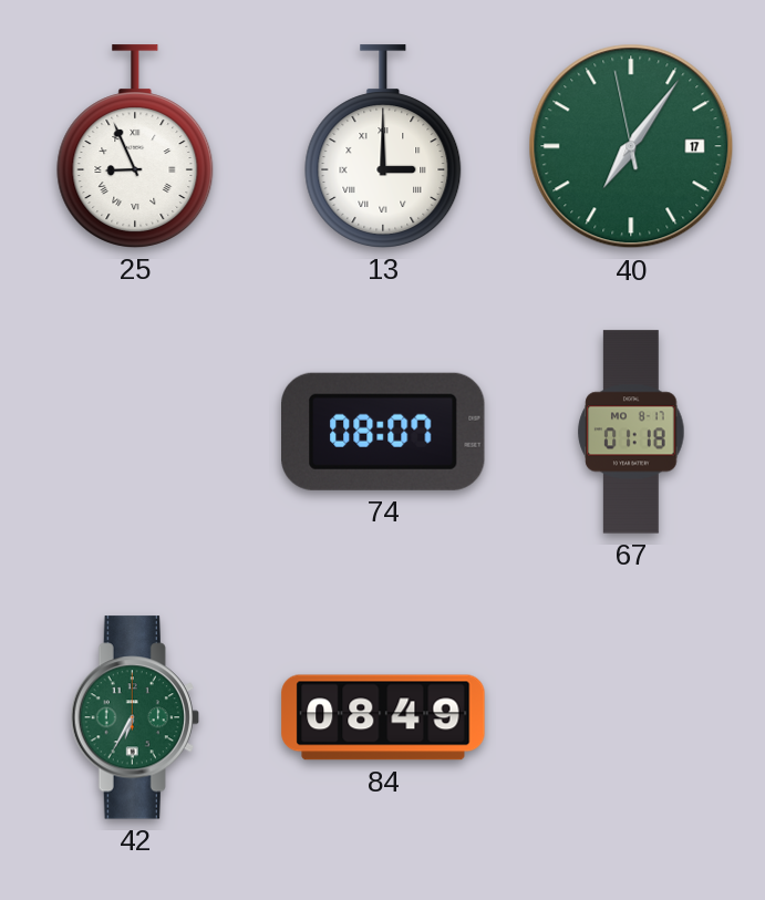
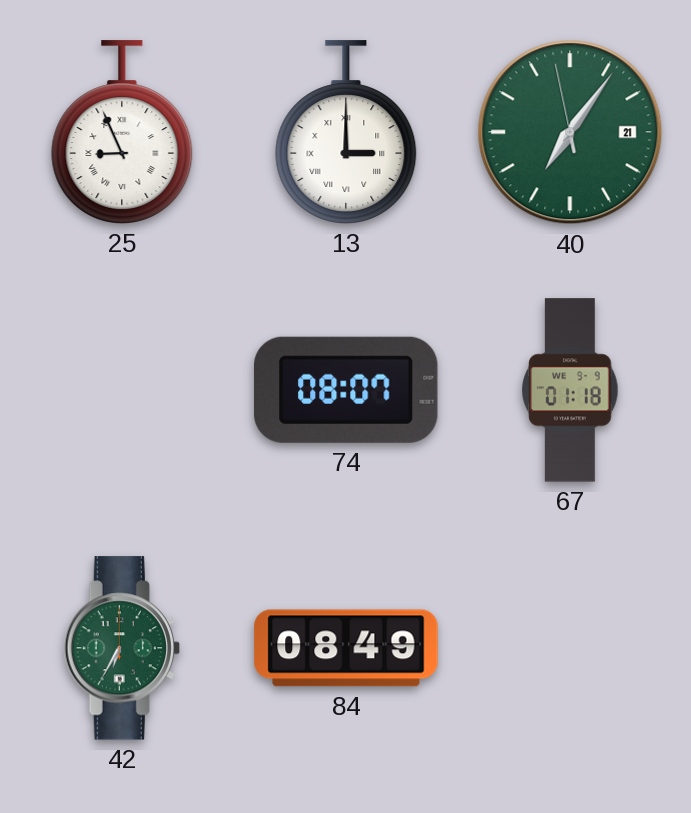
40 date: 17 -> 21 (570, 132)
67 date: MO 8-17 -> WE 9-9 (570, 390)
